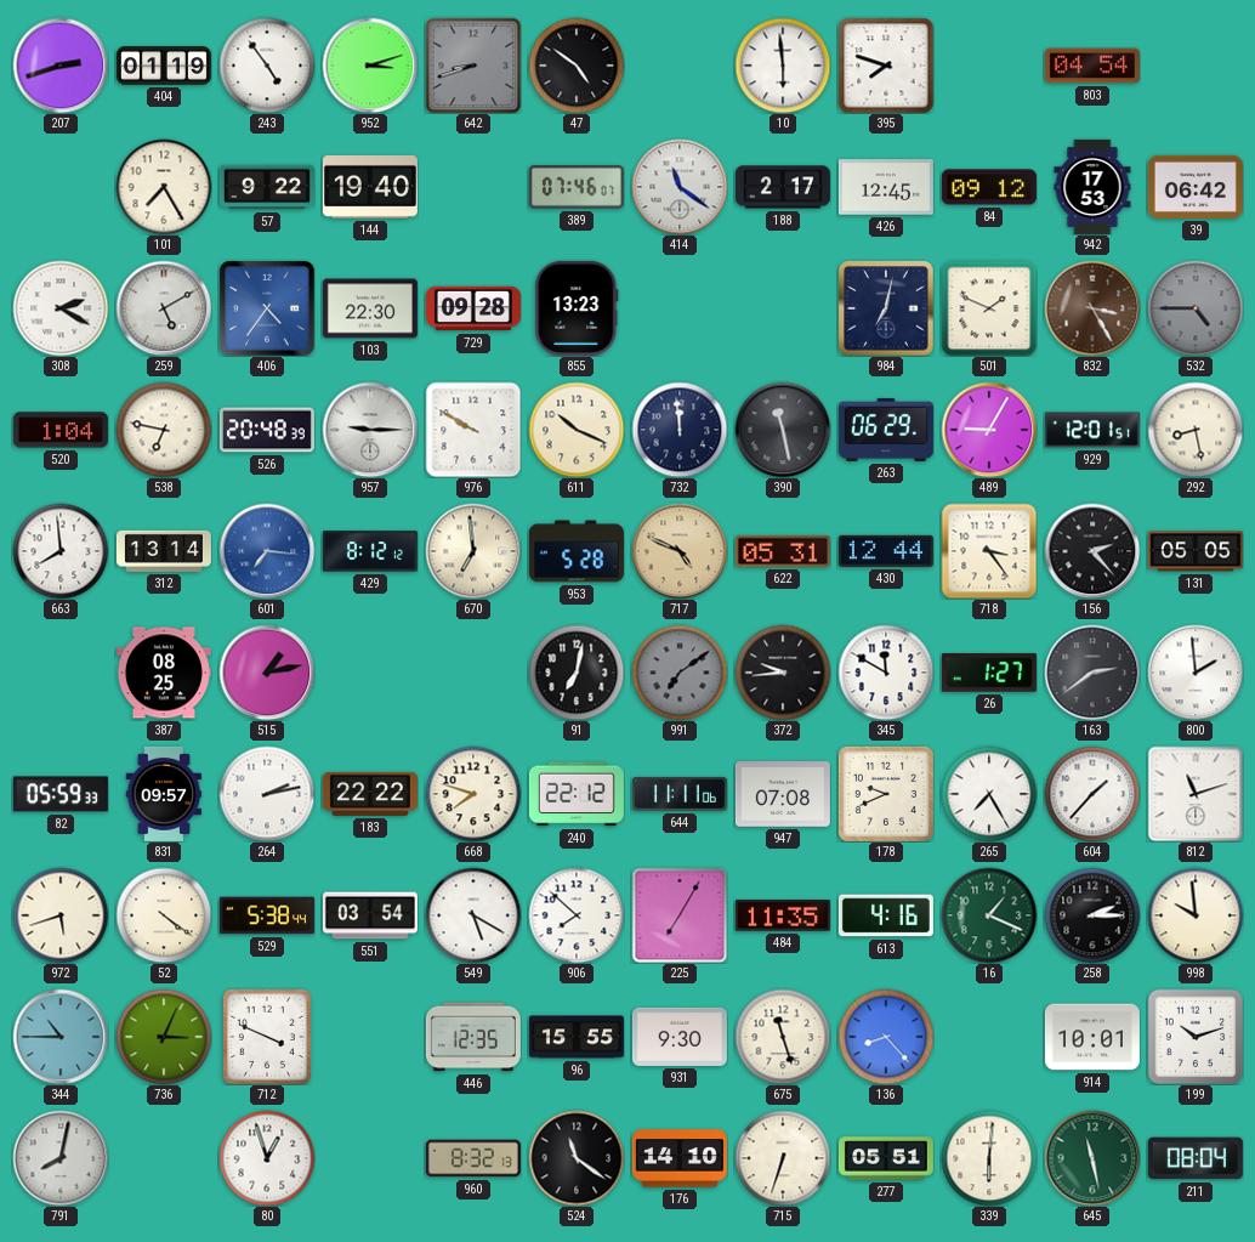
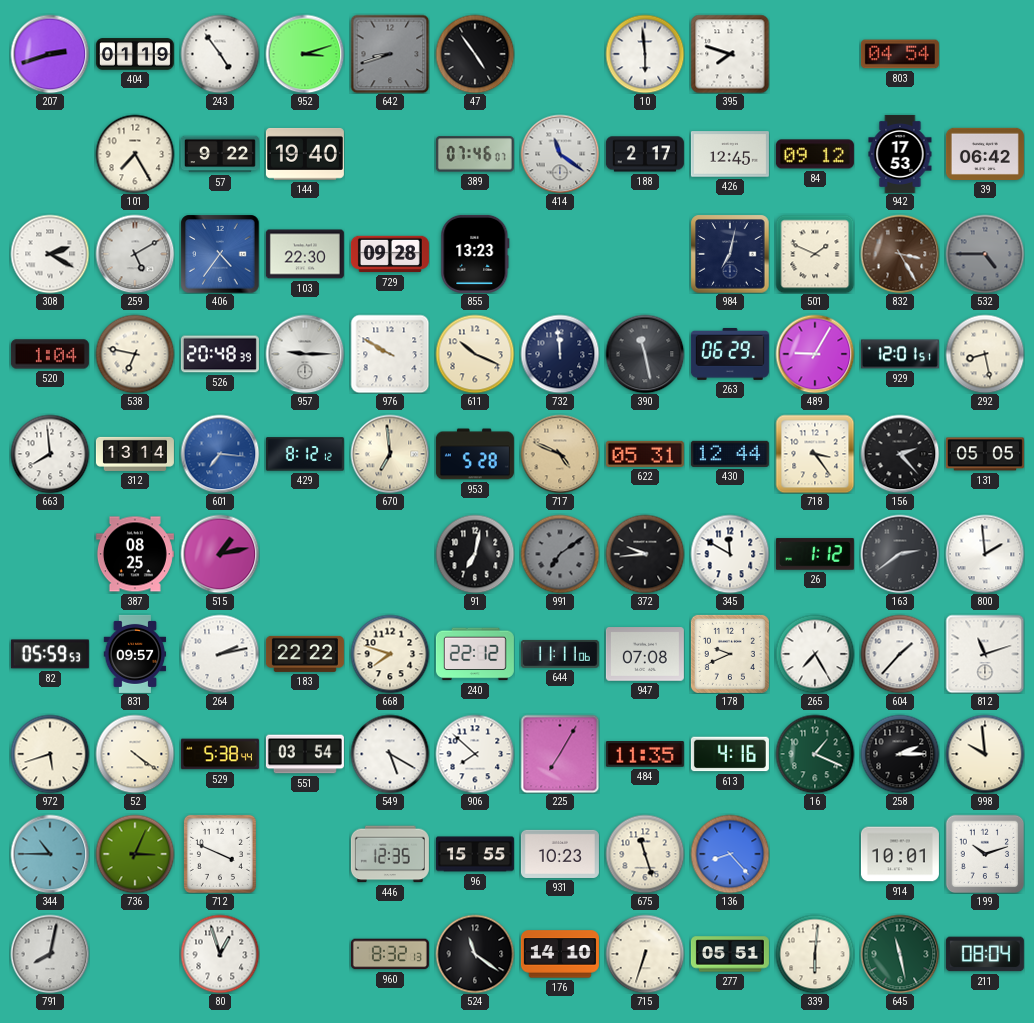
47: 4:51 -> 4:54 (475, 54)
26: 1:27 -> 1:12 (815, 554)
82: 05:59:33 -> 05:59:53 (50, 654)
931: 9:30 -> 10:23 (560, 854)
